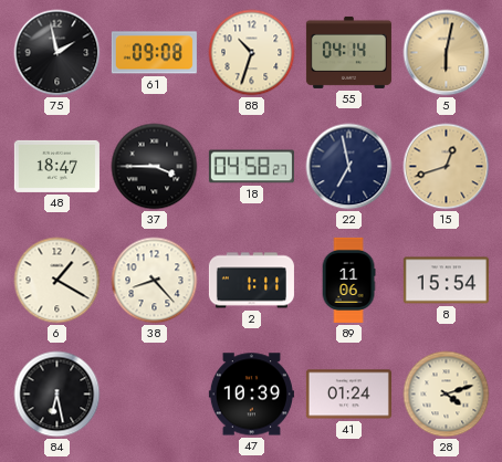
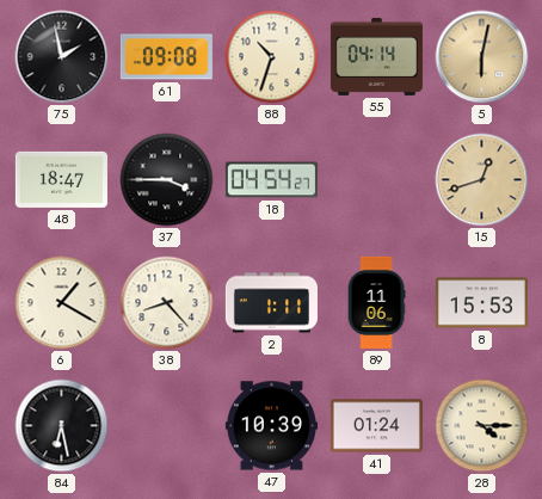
18: 04:58 -> 04:54 (271, 180)
22: 6:58 -> none (349, 167)
8: 15:54 -> 15:53 (481, 303)
28: 4:12 -> 4:15 (482, 426)
